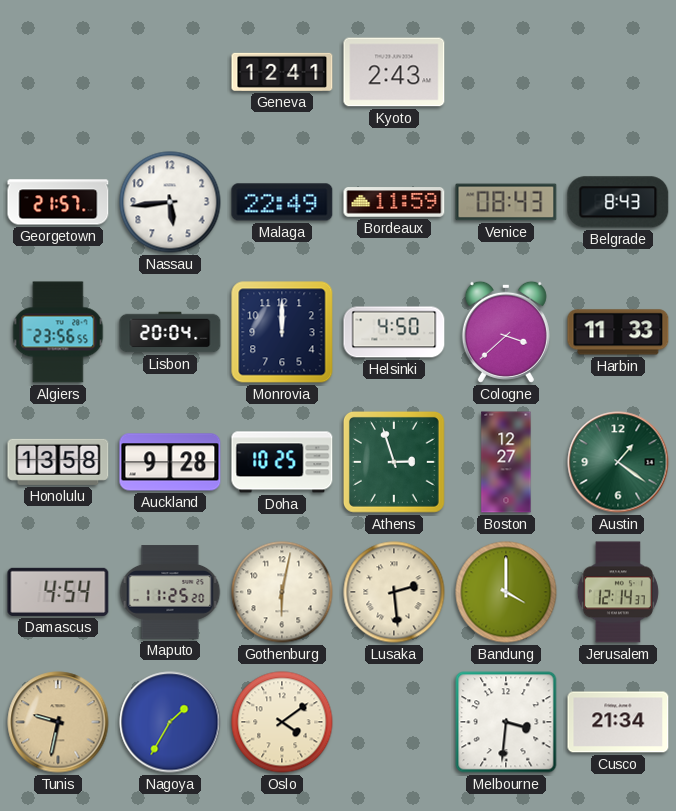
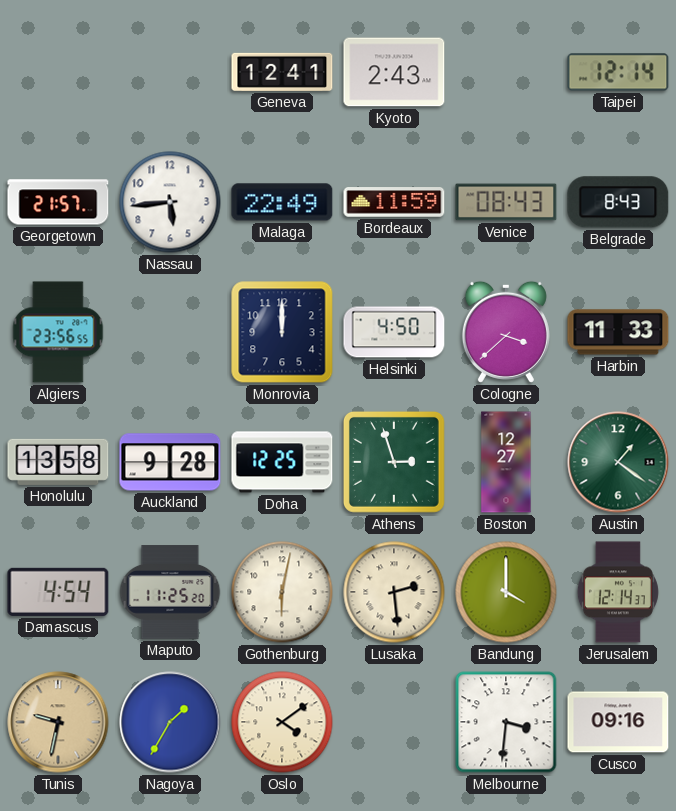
Taipei: none -> 12:14 (618, 72)
Lisbon: 20:04 -> none (170, 332)
Doha: 10:25 -> 12:25 (282, 462)
Cusco: 21:34 -> 09:16 (618, 722)
